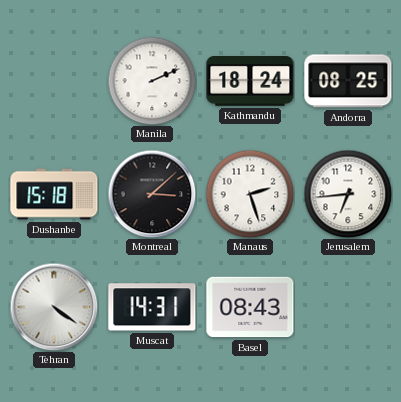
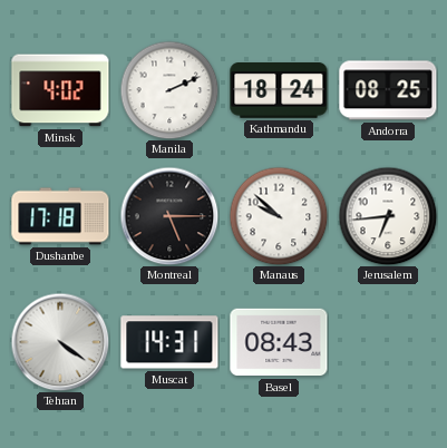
Minsk: none -> 4:02 (60, 90)
Dushanbe: 15:18 -> 17:18 (60, 216)
Montreal: 3:08 -> 5:15 (169, 216)
Manaus: 2:27 -> 9:52 (279, 216)
